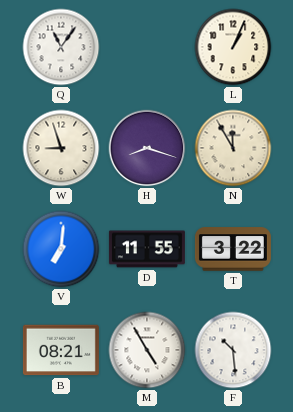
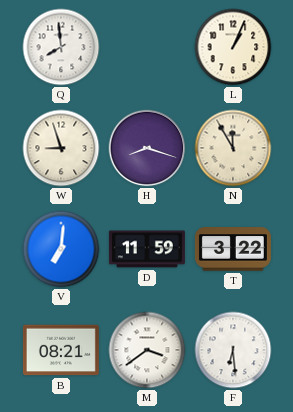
Q: 11:06 -> 7:59 (61, 47)
D: 11:55 -> 11:59 (147, 249)
M: 4:55 -> 3:39 (147, 350)
F: 10:29 -> 6:29 (233, 350)
